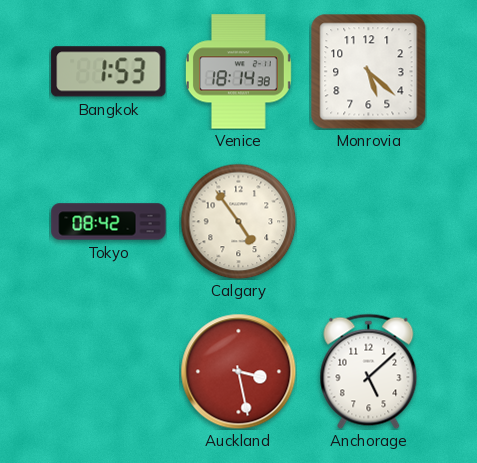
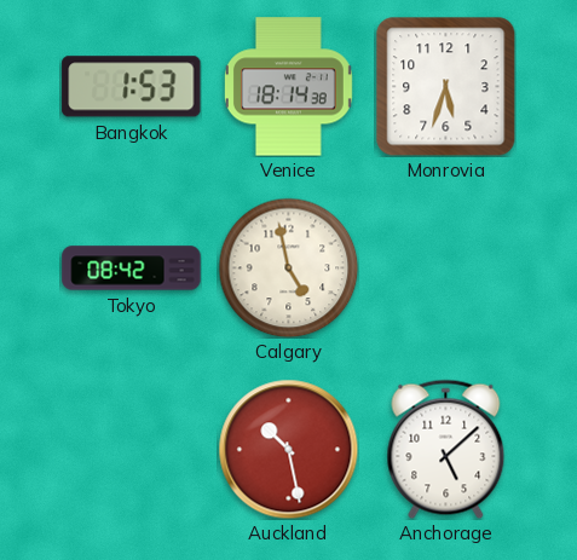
Monrovia: 5:22 -> 5:33 (445, 86)
Calgary: 4:54 -> 4:58 (288, 267)
Auckland: 3:28 -> 10:28 (288, 449)
